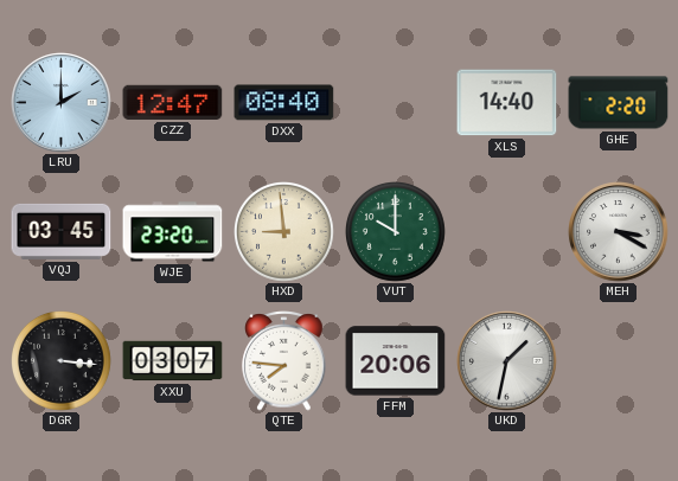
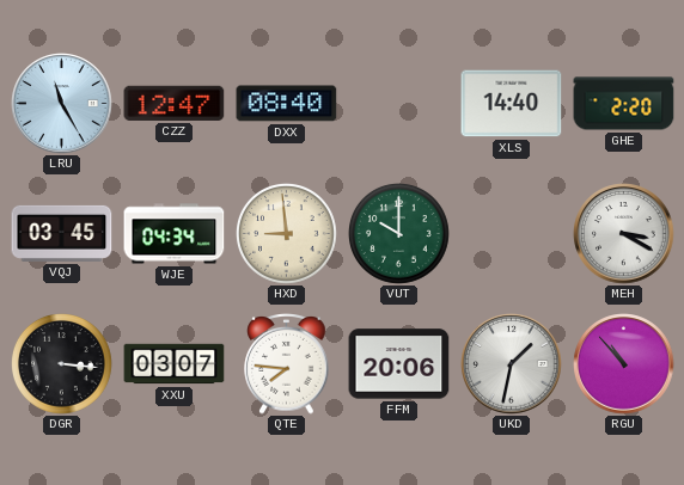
LRU: 2:00 -> 11:25 (62, 104)
WJE: 23:20 -> 04:34 (175, 234)
RGU: none -> 10:53 (624, 364)
